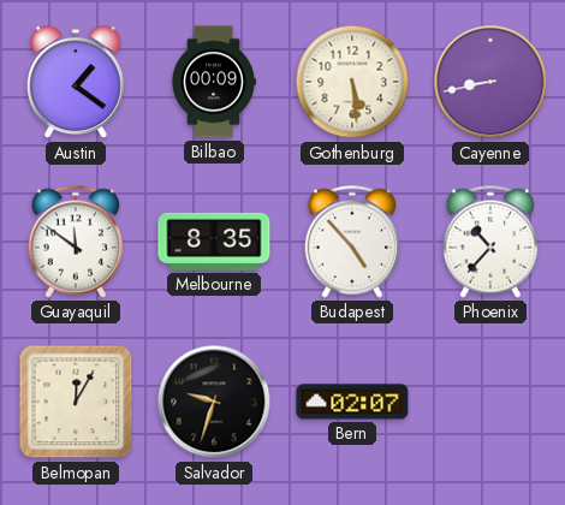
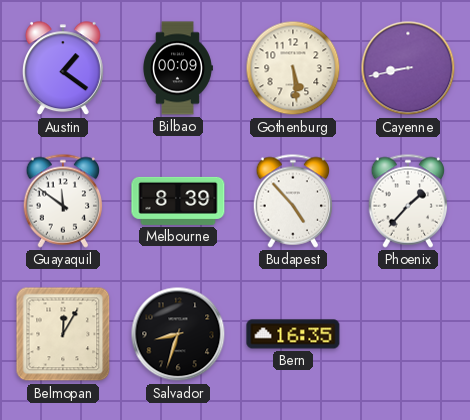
Melbourne: 8:35 -> 8:39 (178, 201)
Phoenix: 10:37 -> 1:37 (408, 201)
Salvador: 9:33 -> 8:33 (178, 334)
Bern: 02:07 -> 16:35 (293, 334)
